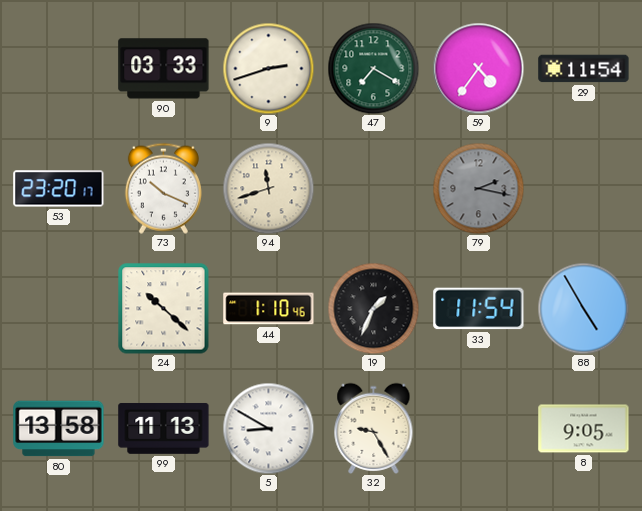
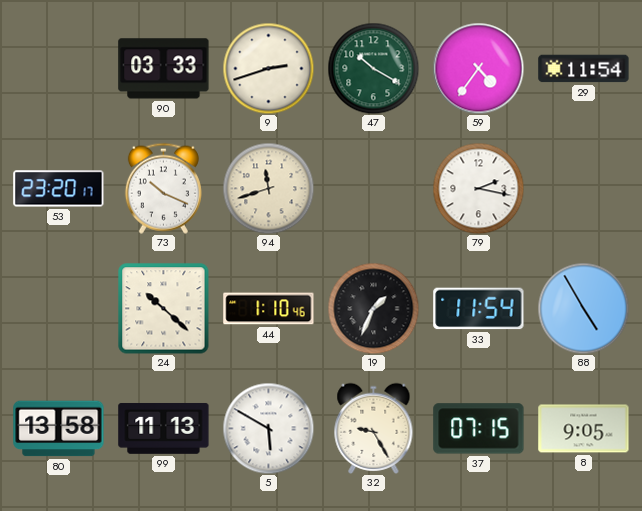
47: 7:20 -> 10:20 (373, 68)
79 dial: grey -> white (478, 188)
5: 8:50 -> 5:50 (268, 428)
37: none -> 07:15 (479, 429)
